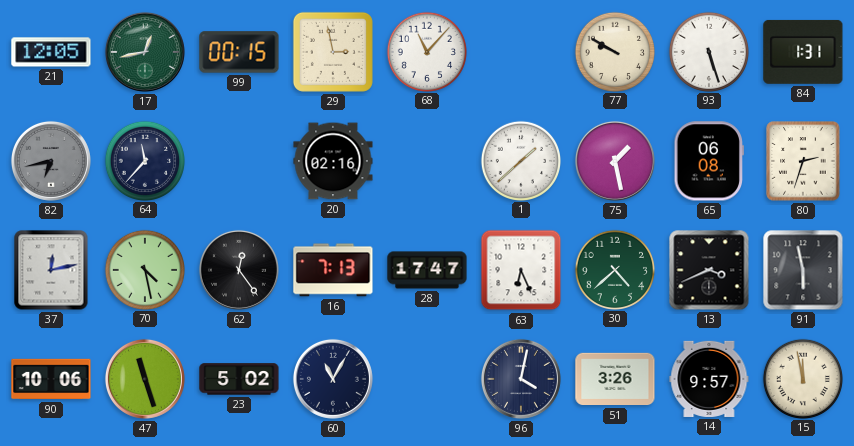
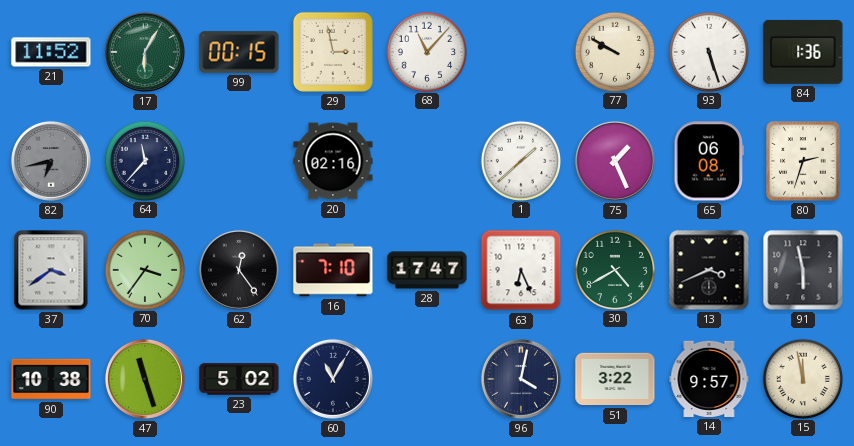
21: 12:05 -> 11:52 (51, 52)
17: 12:43 -> 6:05 (145, 52)
84: 1:31 -> 1:36 (803, 52)
75: 1:28 -> 1:26 (615, 161)
37: 12:13 -> 3:39 (51, 270)
70: 4:28 -> 3:36 (144, 269)
16: 7:13 -> 7:10 (333, 270)
30: 4:38 -> 4:40 (614, 269)
90: 10:06 -> 10:38 (51, 379)
51: 3:26 -> 3:22 (615, 379)
